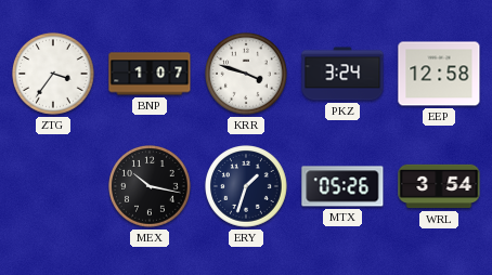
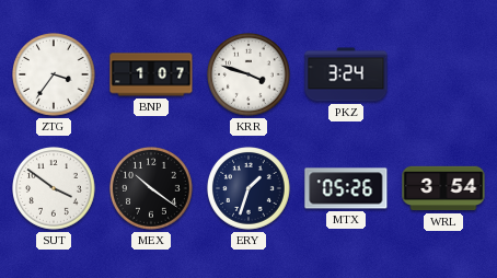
EEP: 12:58 -> none (439, 74)
SUT: none -> 3:51 (55, 189)
MEX: 10:17 -> 10:21 (152, 189)
